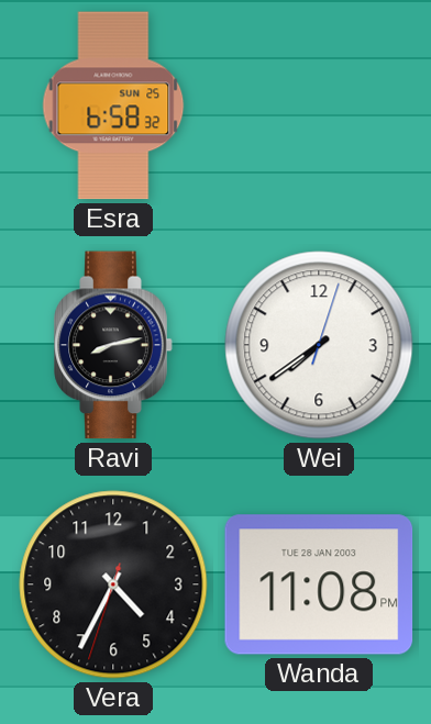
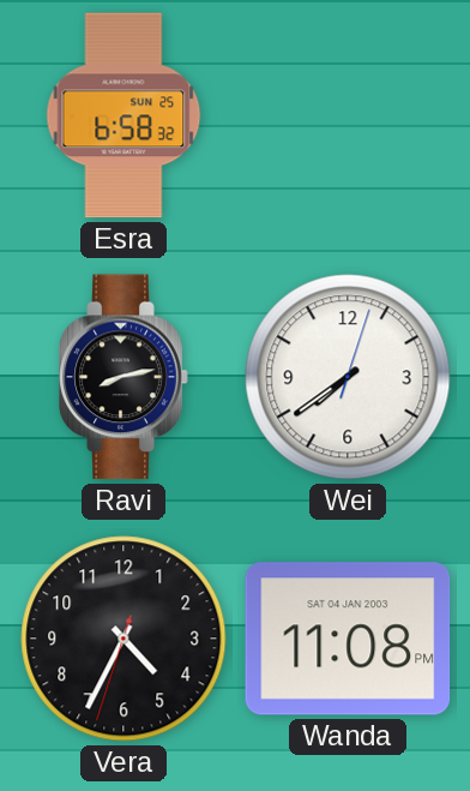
Wanda date: TUE 28 JAN 2003 -> SAT 04 JAN 2003 (348, 639)
